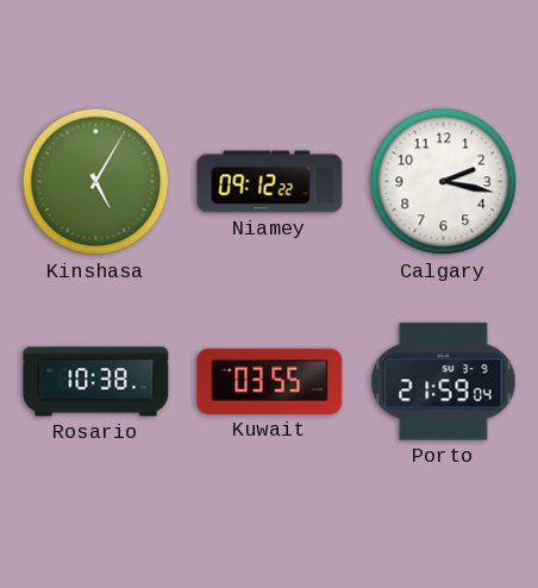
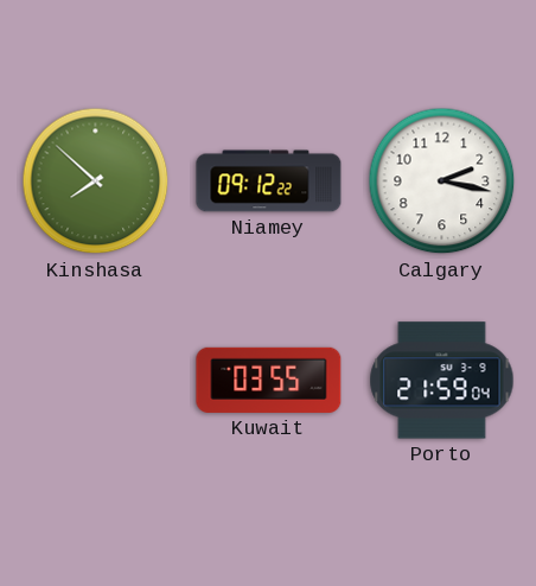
Kinshasa: 5:05 -> 7:52 (96, 181)
Rosario: 10:38 -> none (96, 382)
